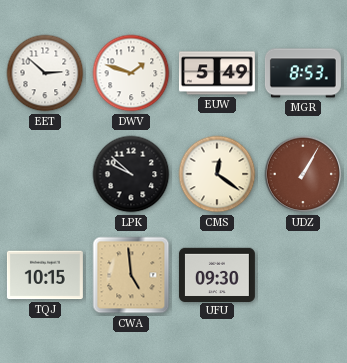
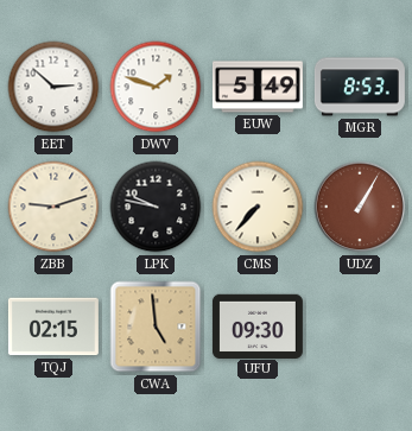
ZBB: none -> 9:12 (53, 207)
LPK: 9:52 -> 9:47 (156, 207)
CMS: 12:21 -> 7:37 (258, 207)
TQJ: 10:15 -> 02:15 (53, 327)
